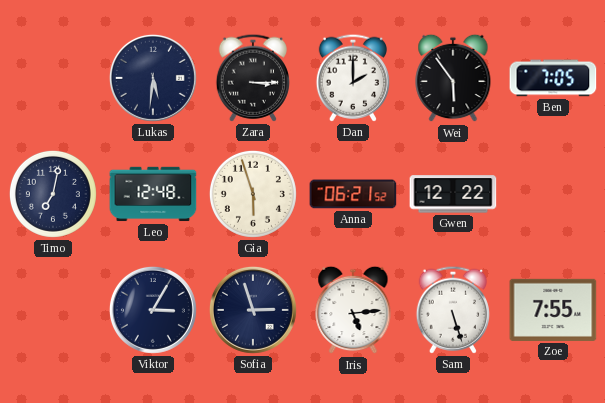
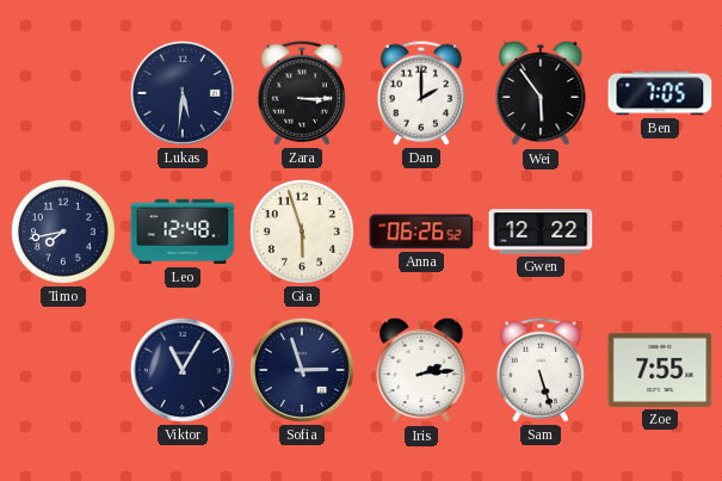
Timo: 7:02 -> 7:43 (63, 232)
Anna: 06:21 -> 06:26 (421, 232)
Viktor: 3:05 -> 11:05 (183, 370)
Iris: 5:14 -> 2:14 (421, 370)
